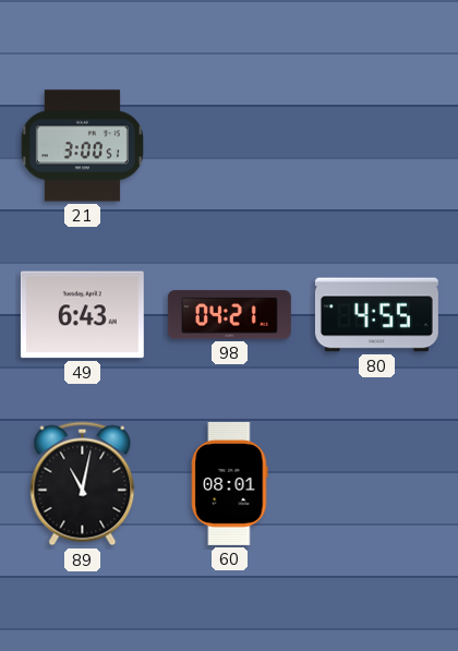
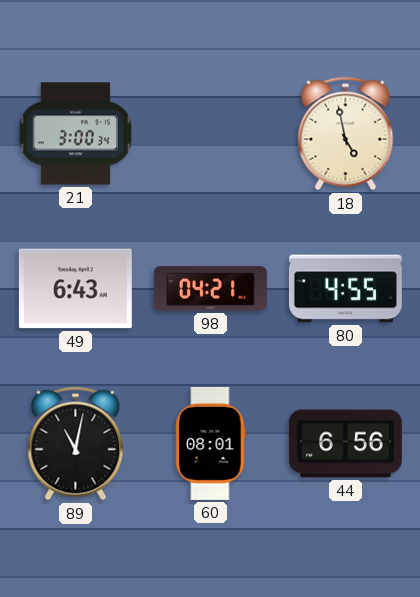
21: 3:00:51 -> 3:00:34 (75, 134)
18: none -> 4:58 (346, 134)
44: none -> 6:56 (345, 444)
